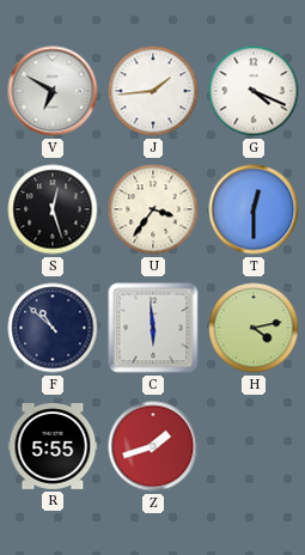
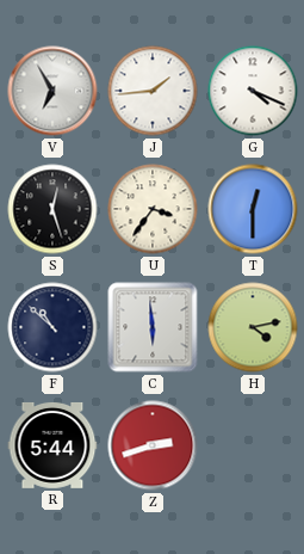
V: 6:50 -> 6:55 (52, 91)
R: 5:55 -> 5:44 (52, 445)
Z: 1:42 -> 2:42 (153, 445)
